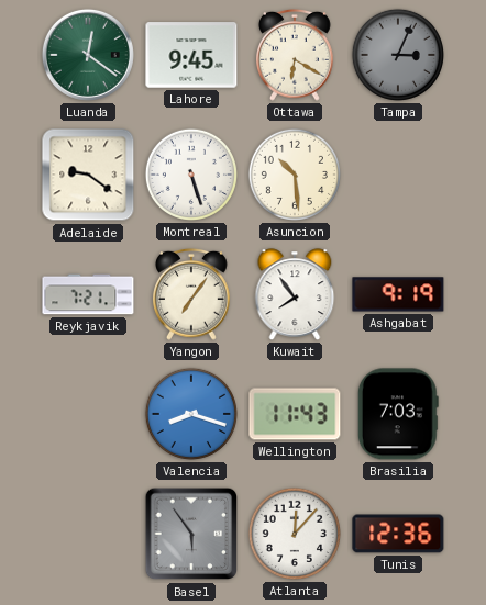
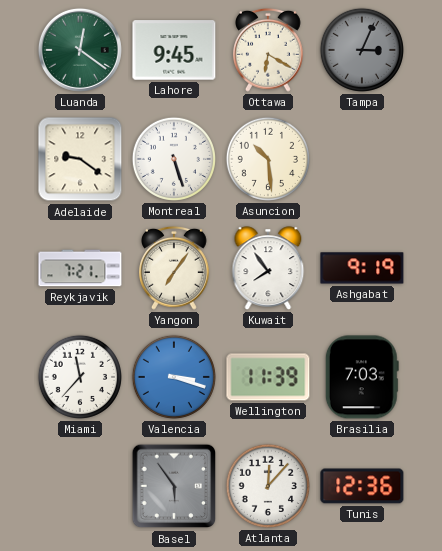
Miami: none -> 11:37 (80, 377)
Valencia: 8:18 -> 3:18 (174, 377)
Wellington: 11:43 -> 11:39 (268, 377)
